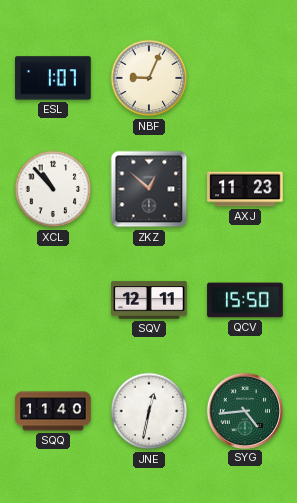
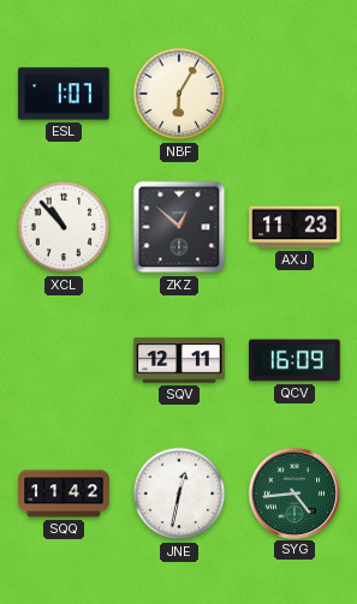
NBF: 9:04 -> 6:05 (179, 94)
QCV: 15:50 -> 16:09 (294, 360)
SQQ: 11:40 -> 11:42 (64, 494)
